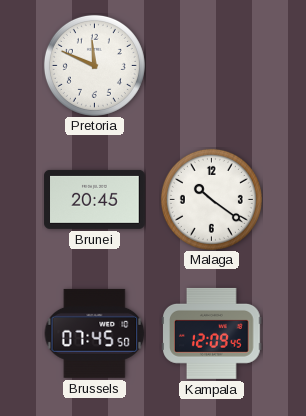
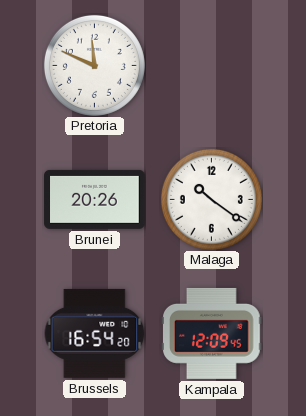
Brunei: 20:45 -> 20:26 (95, 199)
Brussels: 07:45 -> 16:54 (94, 333)
